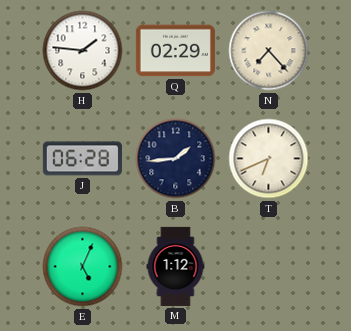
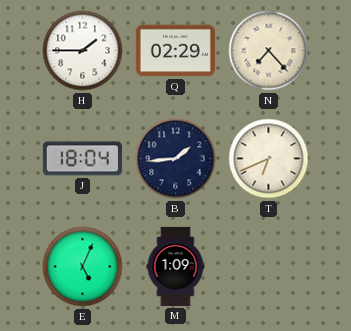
H: 1:46 -> 1:45 (83, 51)
J: 06:28 -> 18:04 (82, 159)
M: 1:12 -> 1:09 (176, 266)
